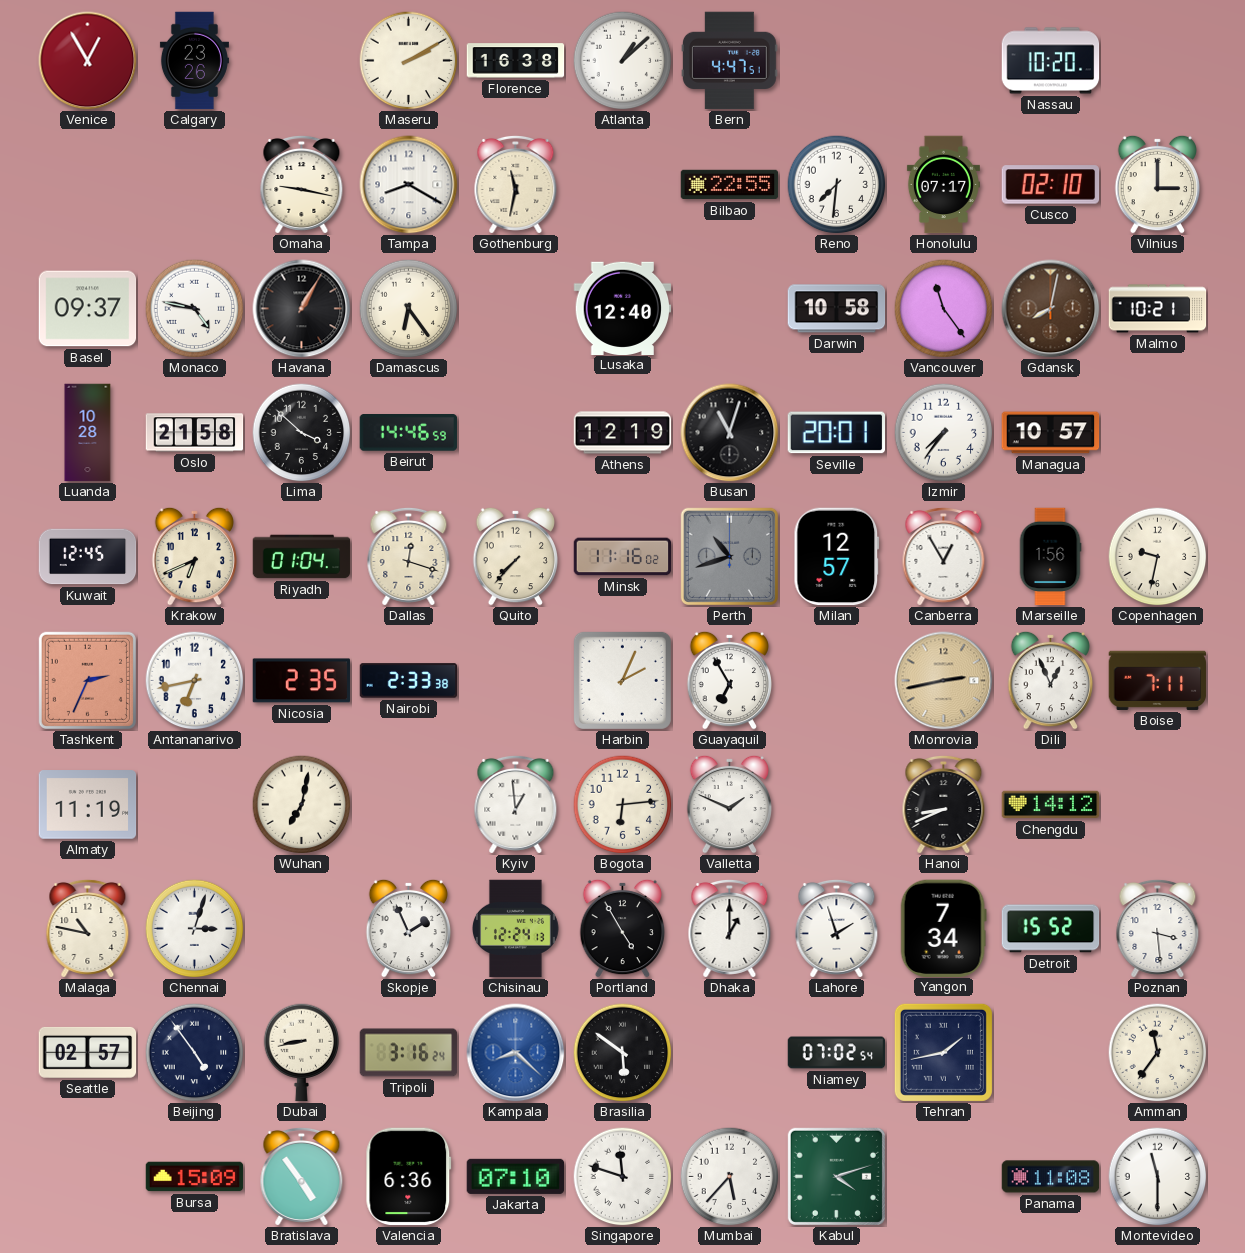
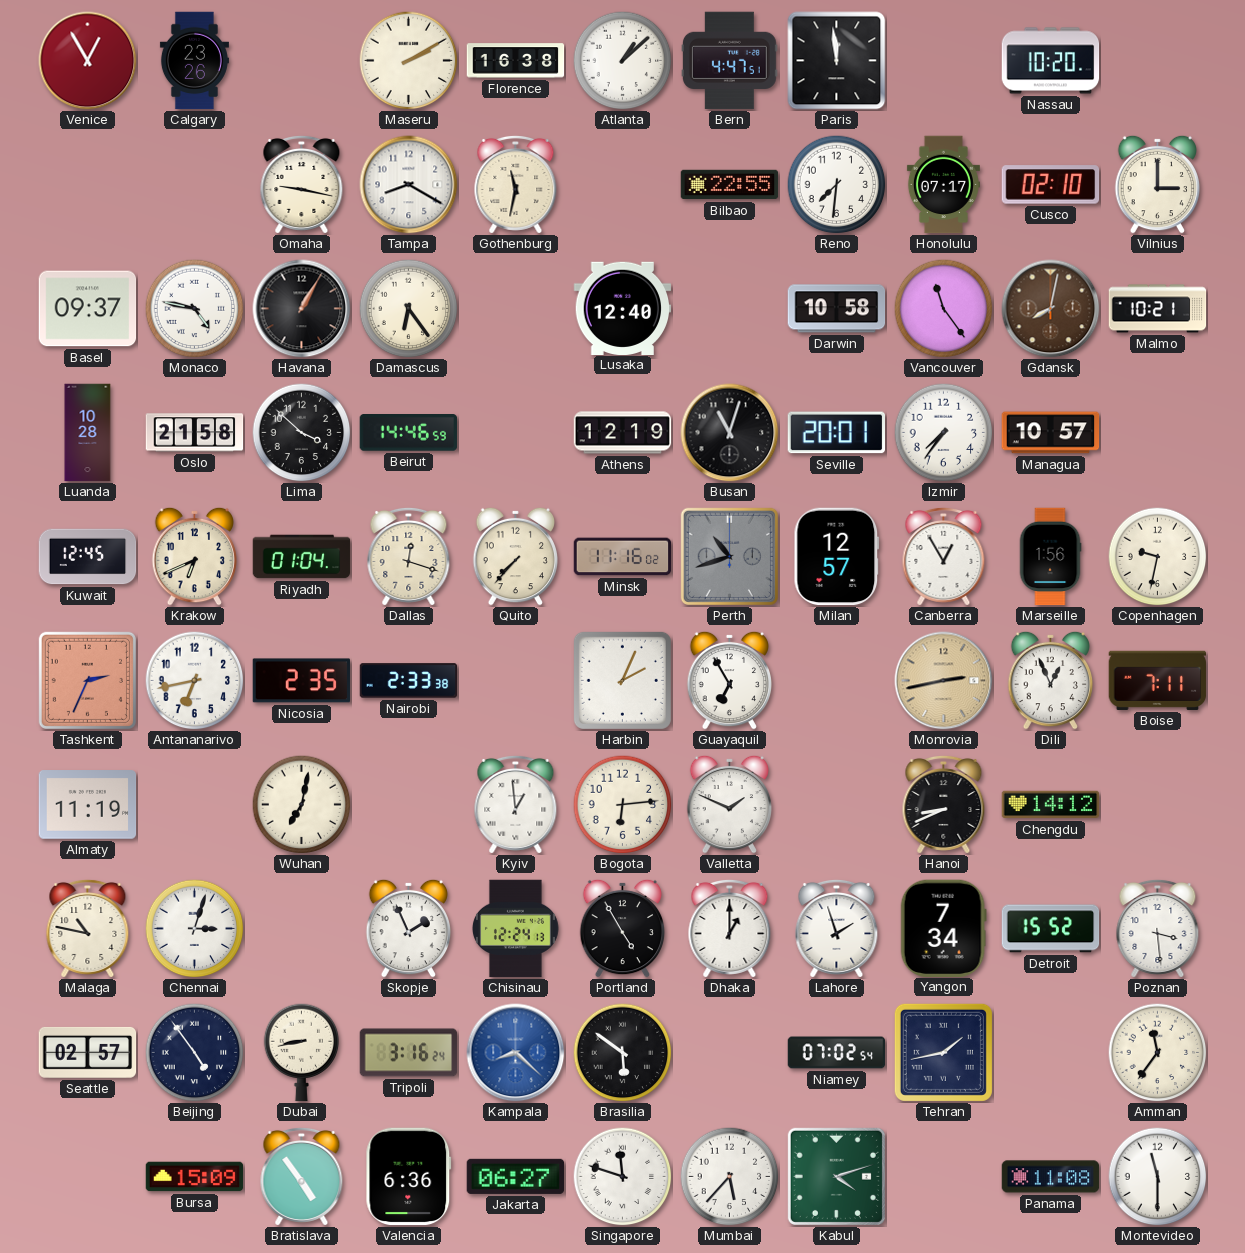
Paris: none -> 11:59 (837, 61)
Jakarta: 07:10 -> 06:27 (516, 1176)
